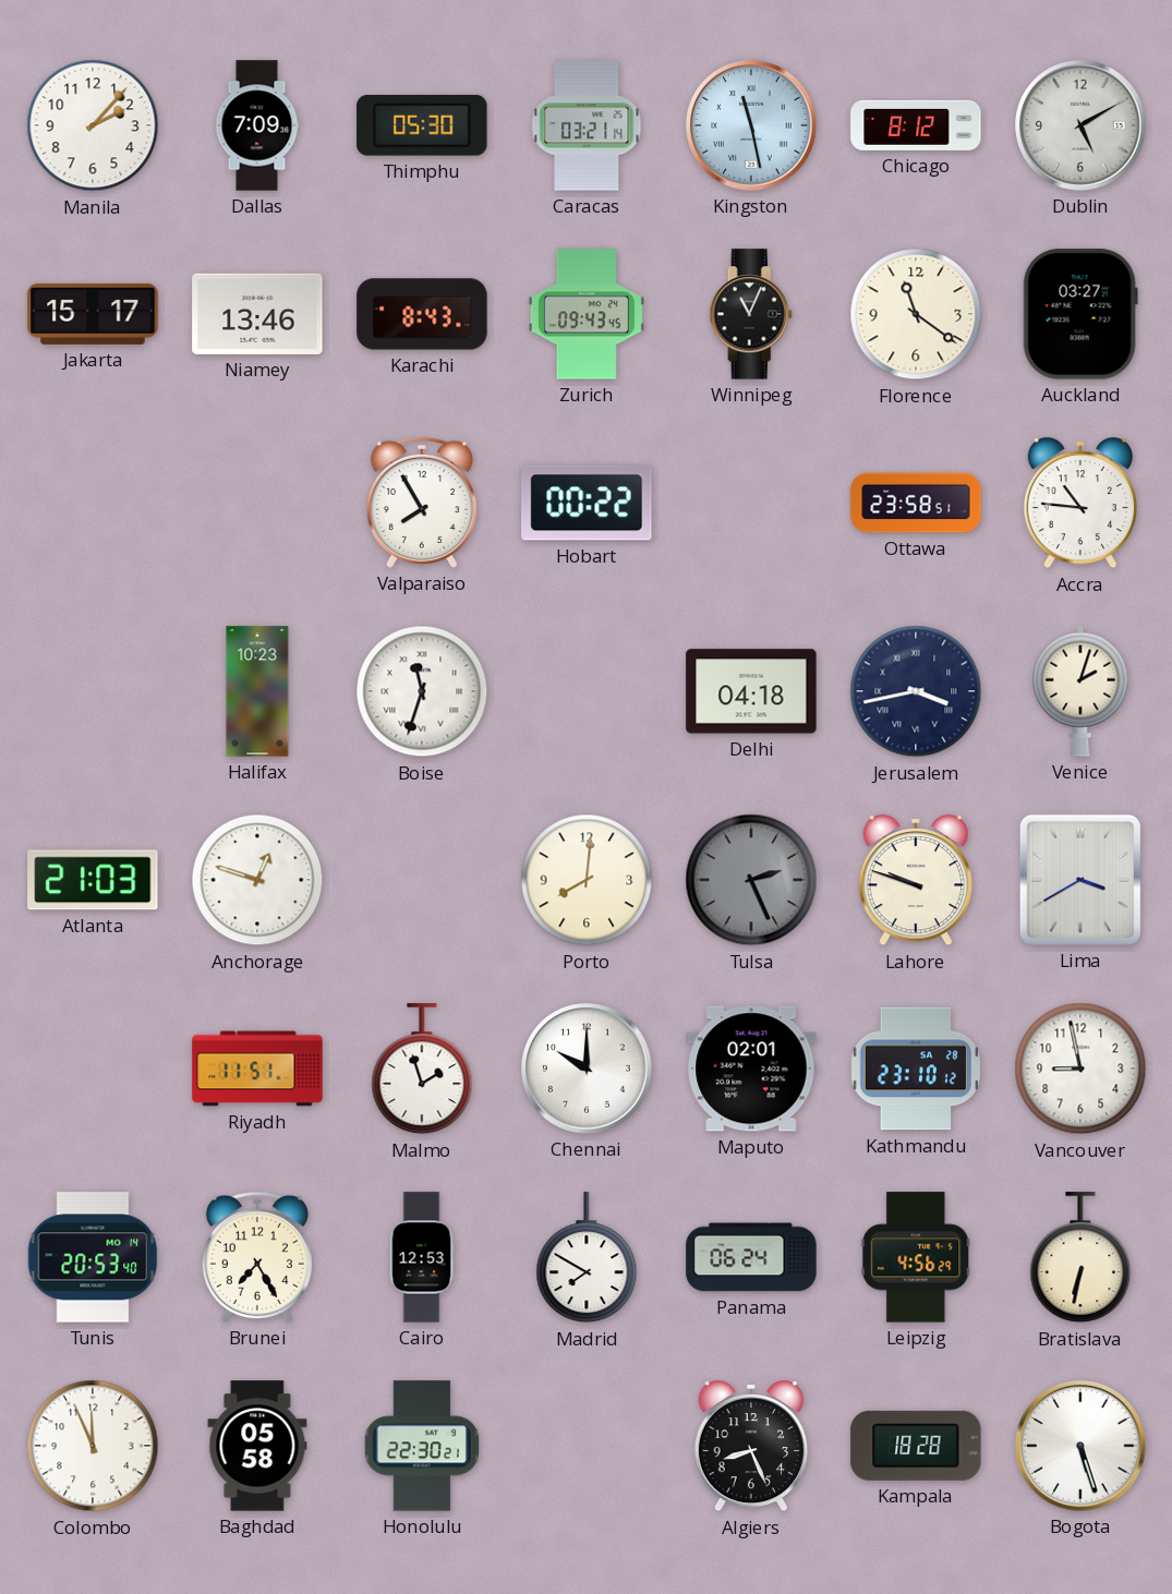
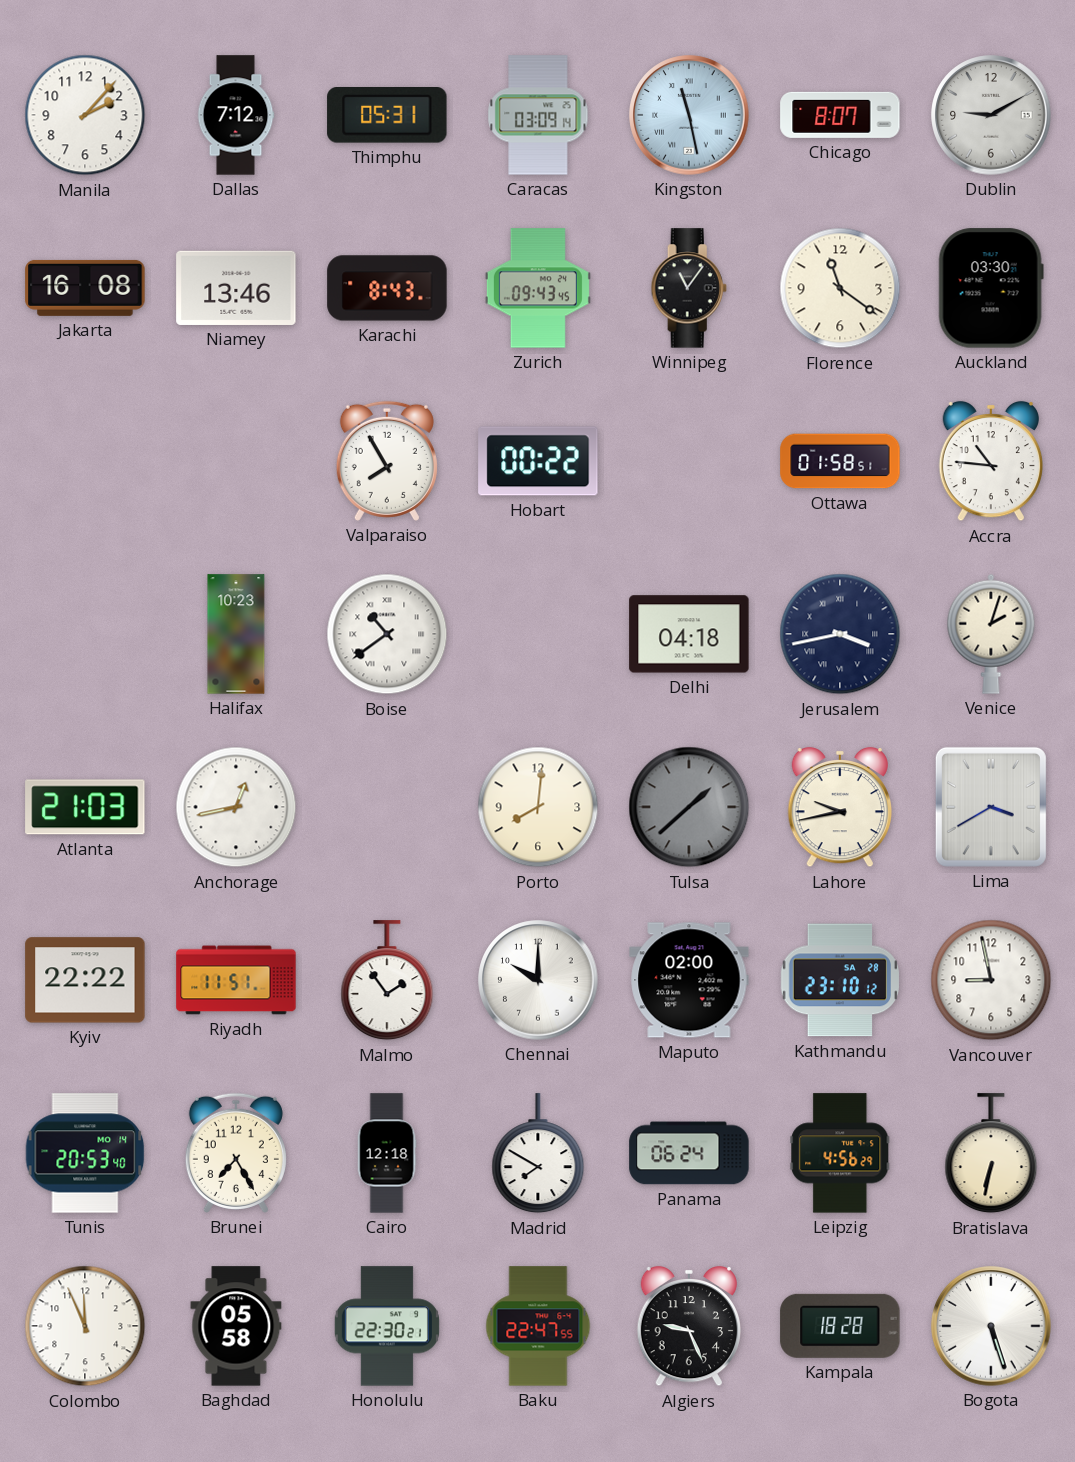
Dallas: 7:09 -> 7:12 (236, 115)
Thimphu: 05:30 -> 05:31 (387, 116)
Caracas: 03:21 -> 03:09 (538, 115)
Chicago: 8:12 -> 8:07 (840, 115)
Dublin: 5:10 -> 9:10 (991, 115)
Jakarta: 15:17 -> 16:08 (85, 288)
Winnipeg: 11:04 -> 11:06 (689, 288)
Auckland: 03:27 -> 03:30 (991, 288)
Ottawa: 23:58 -> 01:58 (840, 461)
Boise: 11:33 -> 10:39 (387, 634)
Anchorage: 12:48 -> 12:43 (236, 807)
Tulsa: 2:26 -> 1:38 (689, 807)
Lahore: 9:48 -> 9:43 (839, 807)
Kyiv: none -> 22:22 (85, 980)
Malmo: 1:57 -> 1:54 (387, 981)
Maputo: 02:01 -> 02:00 (689, 980)
Cairo: 12:53 -> 12:18 (387, 1153)
Baku: none -> 22:47 (538, 1326)
Algiers: 8:26 -> 9:26 (688, 1326)
